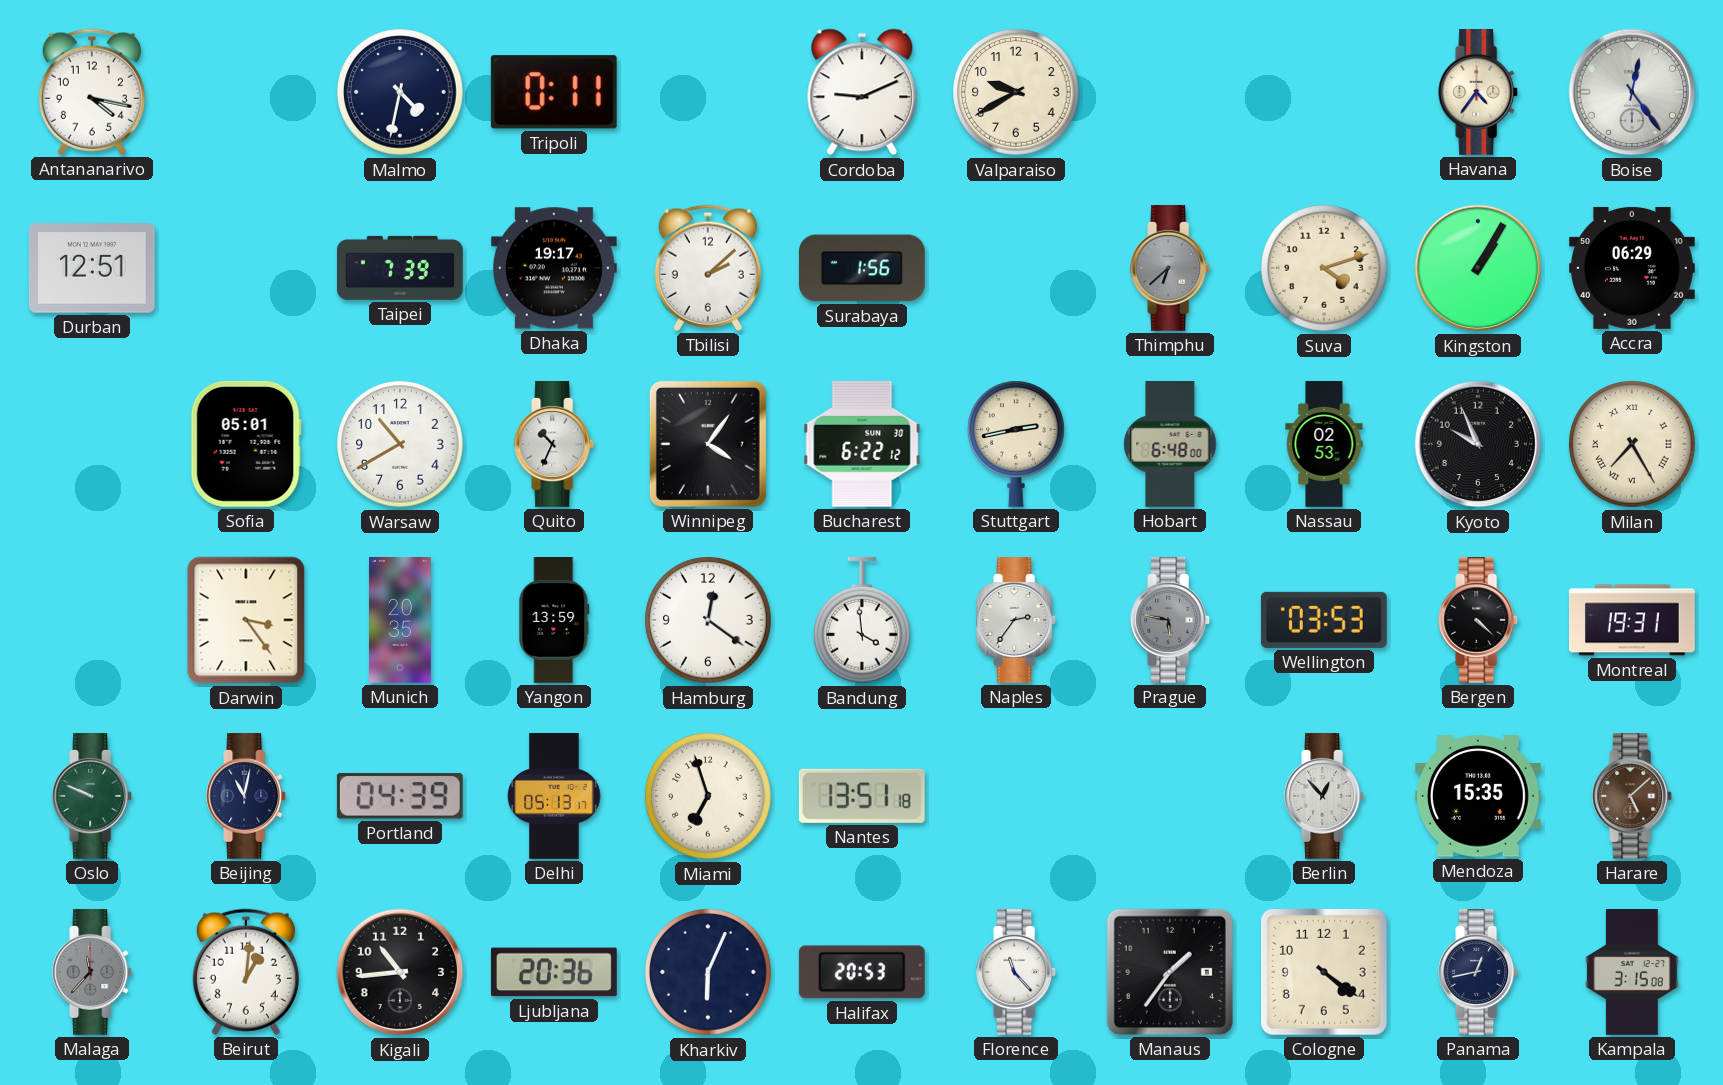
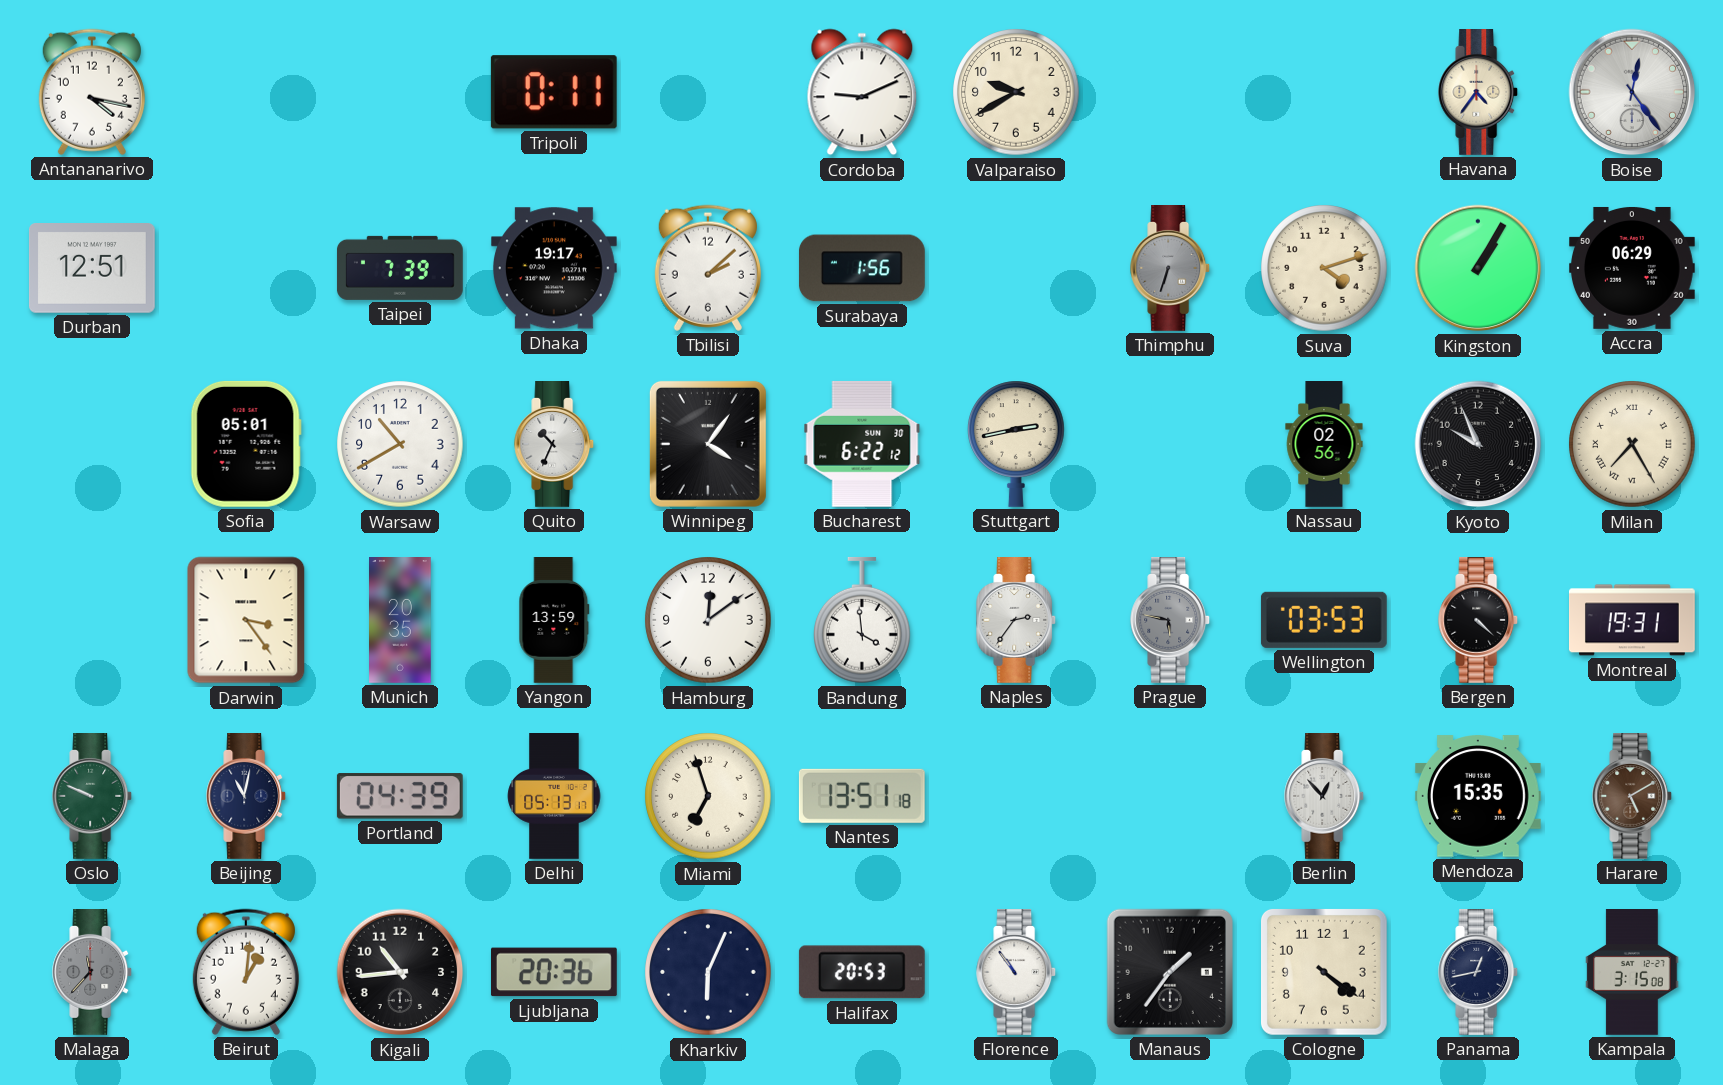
Malmo: 4:32 -> none (400, 92)
Thimphu: 6:38 -> 6:33 (1171, 269)
Hobart: 6:48 -> none (1170, 445)
Nassau: 02:53 -> 02:56 (1324, 445)
Hamburg: 12:21 -> 12:09 (708, 620)
Harare: 5:08 -> 5:10 (1633, 797)
Florence: 11:23 -> 10:54 (1017, 973)
